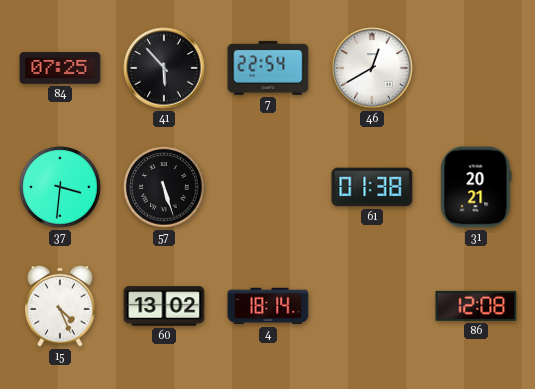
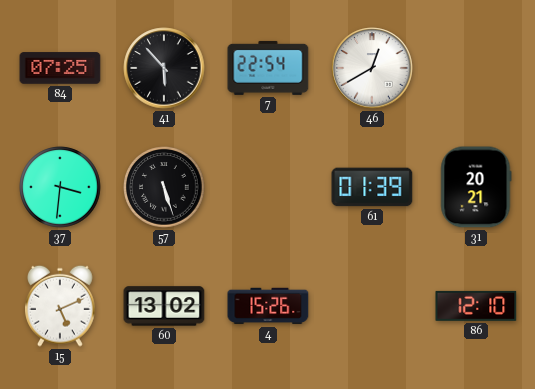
61: 01:38 -> 01:39 (372, 187)
15: 4:26 -> 5:11 (61, 306)
4: 18:14 -> 15:26 (268, 306)
86: 12:08 -> 12:10 (476, 306)
